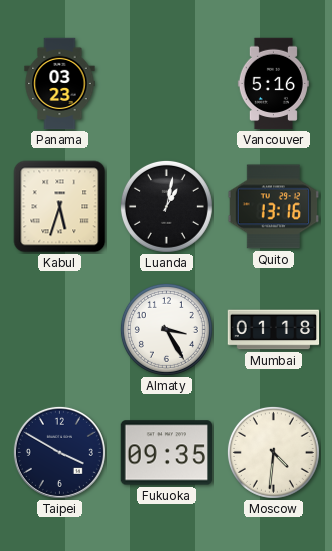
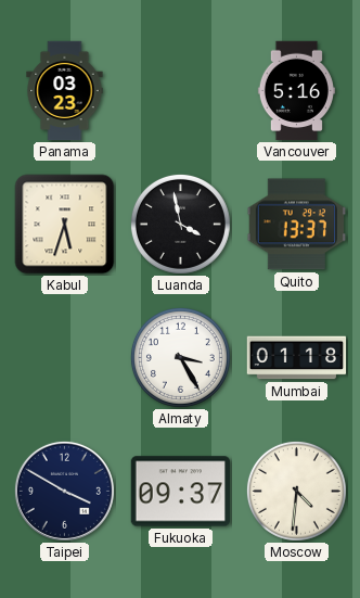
Luanda: 1:02 -> 3:58 (180, 224)
Quito: 13:16 -> 13:37 (296, 225)
Fukuoka: 09:35 -> 09:37 (180, 492)
